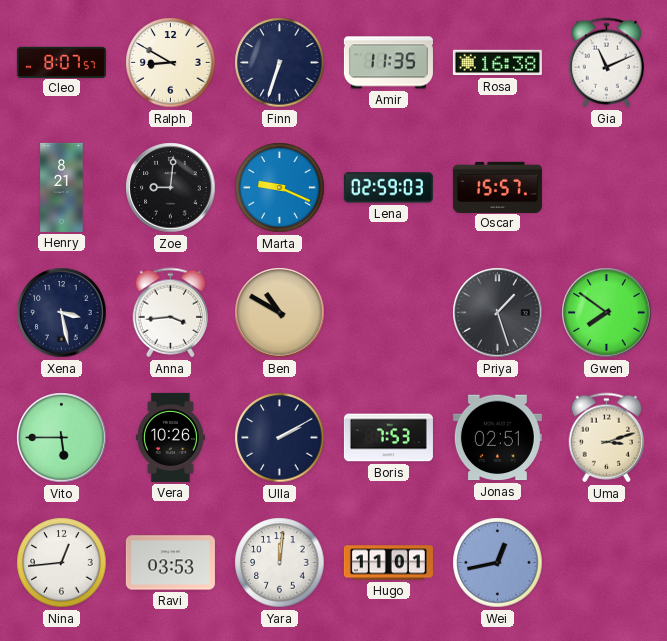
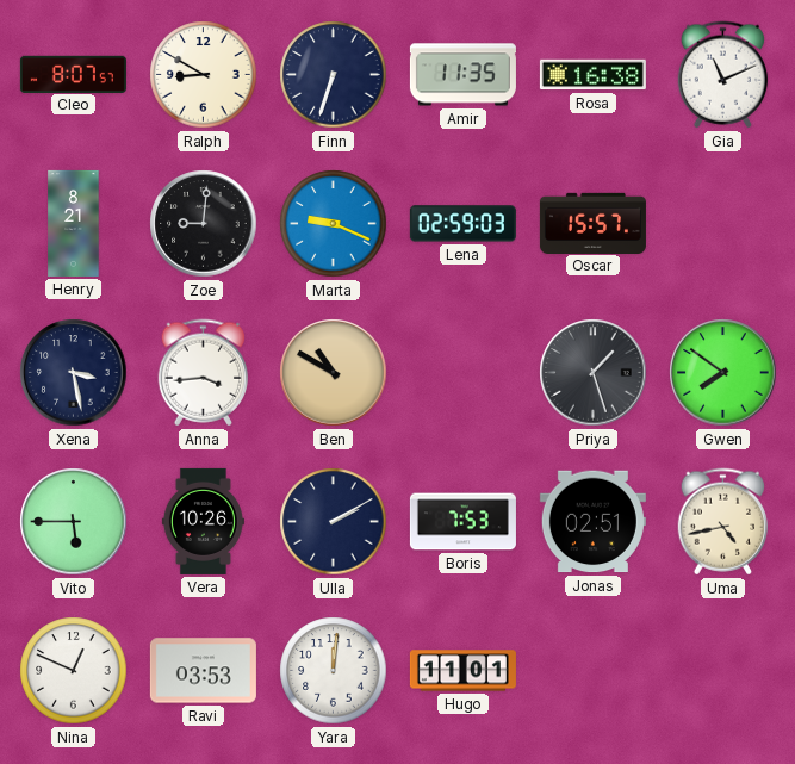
Uma: 3:12 -> 4:43 (723, 522)
Nina: 12:44 -> 12:49 (74, 671)
Wei: 12:43 -> none (498, 563)
